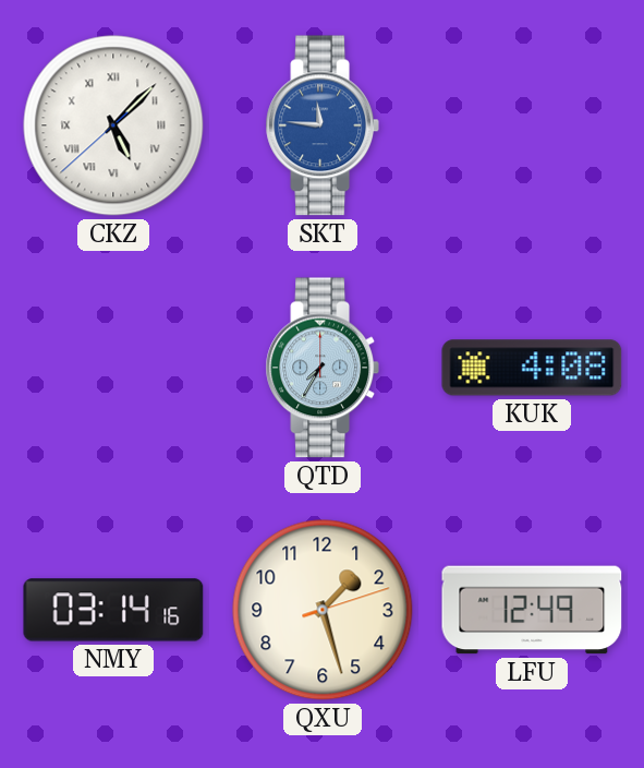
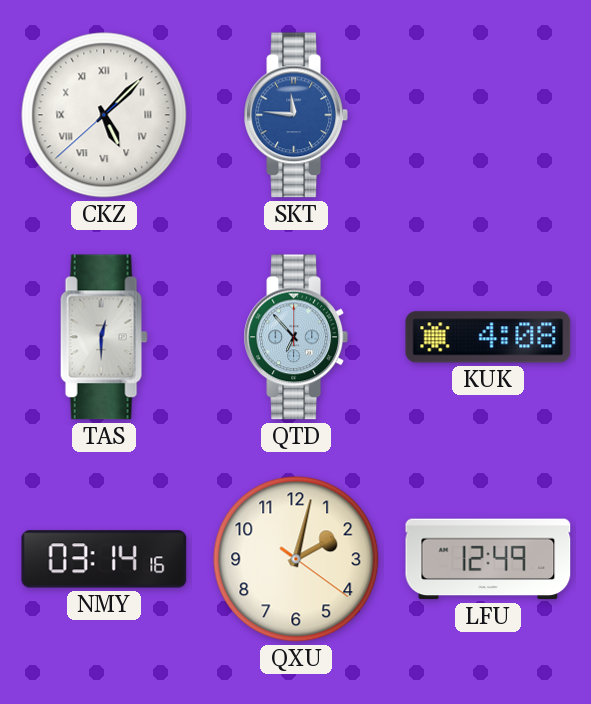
TAS: none -> 12:30 (104, 337)
QTD: 7:35 -> 6:53 (295, 337)
QXU: 1:27 -> 2:02 (296, 559)
